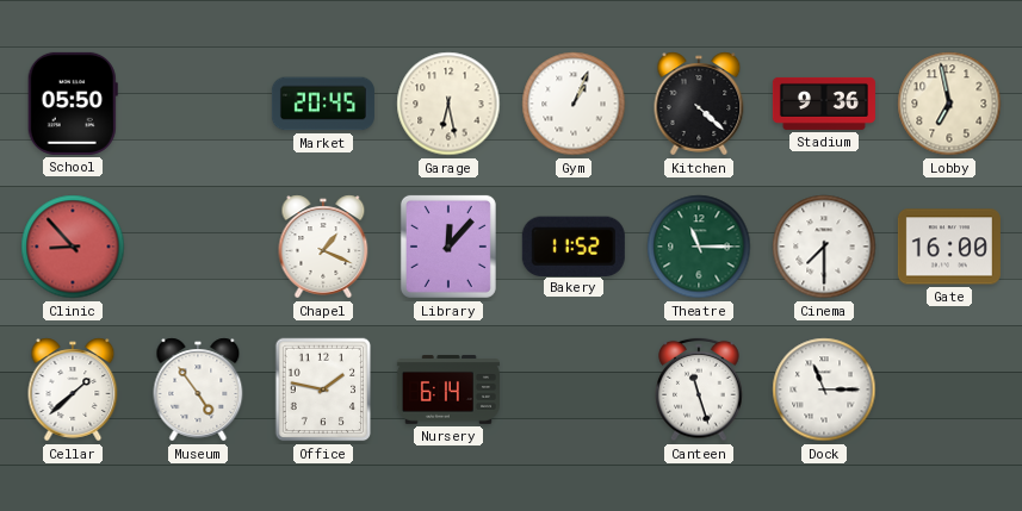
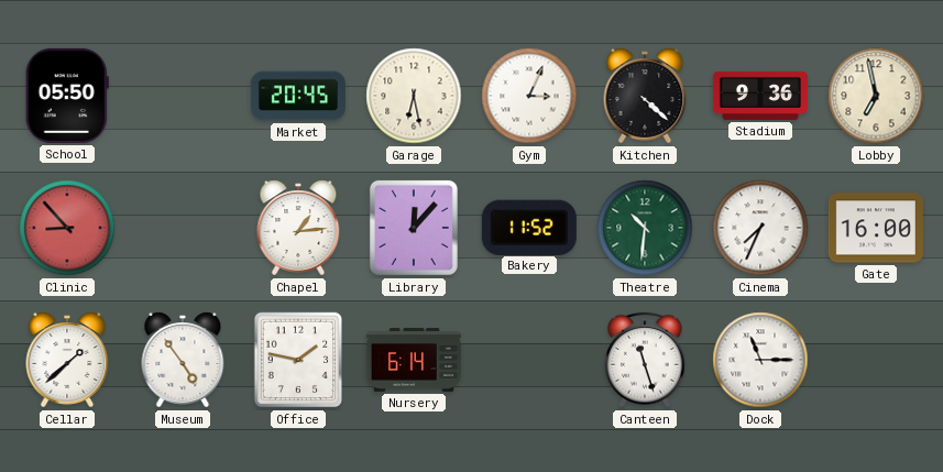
Gym: 1:04 -> 3:04 (529, 96)
Chapel: 1:19 -> 1:14 (298, 228)
Theatre: 11:15 -> 10:31 (645, 228)
Cinema: 7:30 -> 7:34 (760, 228)
